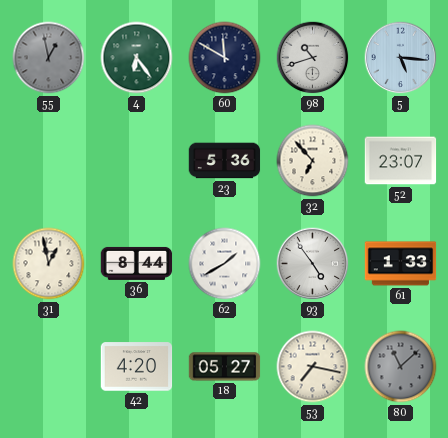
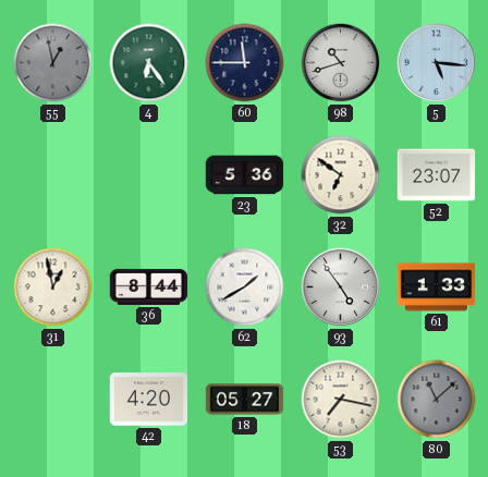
60: 11:50 -> 11:45 (245, 63)
32: 6:53 -> 6:51 (341, 175)
